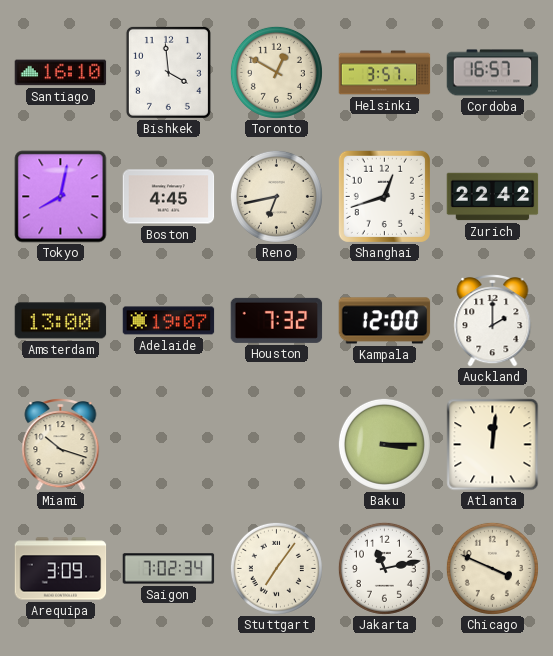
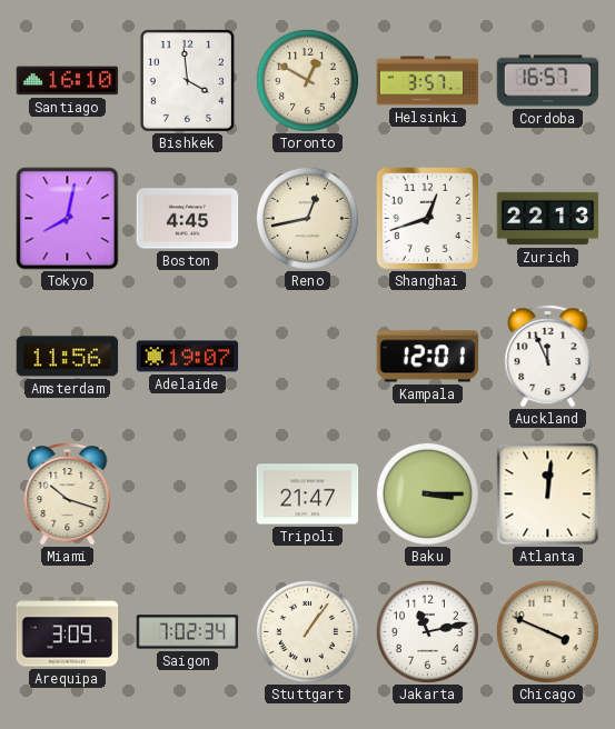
Reno: 6:43 -> 12:43 (307, 218)
Zurich: 22:42 -> 22:13 (548, 219)
Amsterdam: 13:00 -> 11:56 (68, 357)
Houston: 7:32 -> none (277, 320)
Kampala: 12:00 -> 12:01 (428, 357)
Auckland: 2:00 -> 11:56 (548, 356)
Tripoli: none -> 21:47 (308, 495)
Stuttgart: 7:06 -> 1:06 (307, 631)
